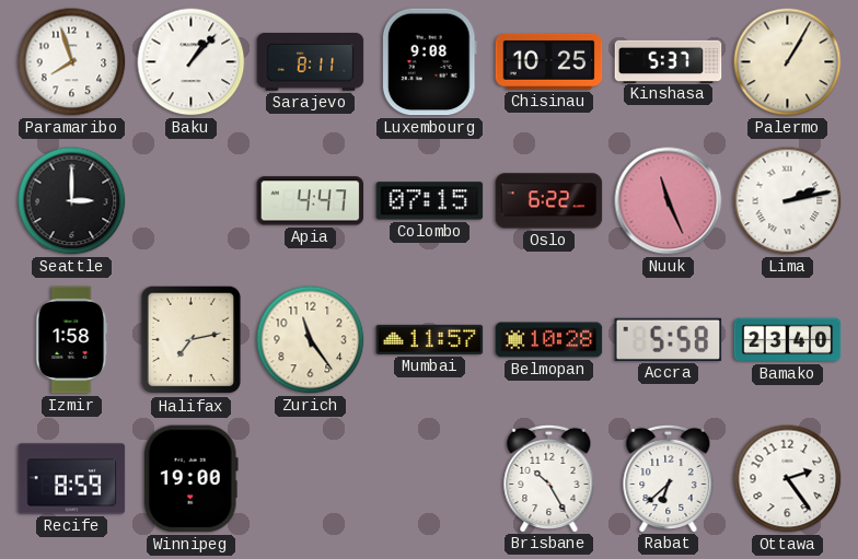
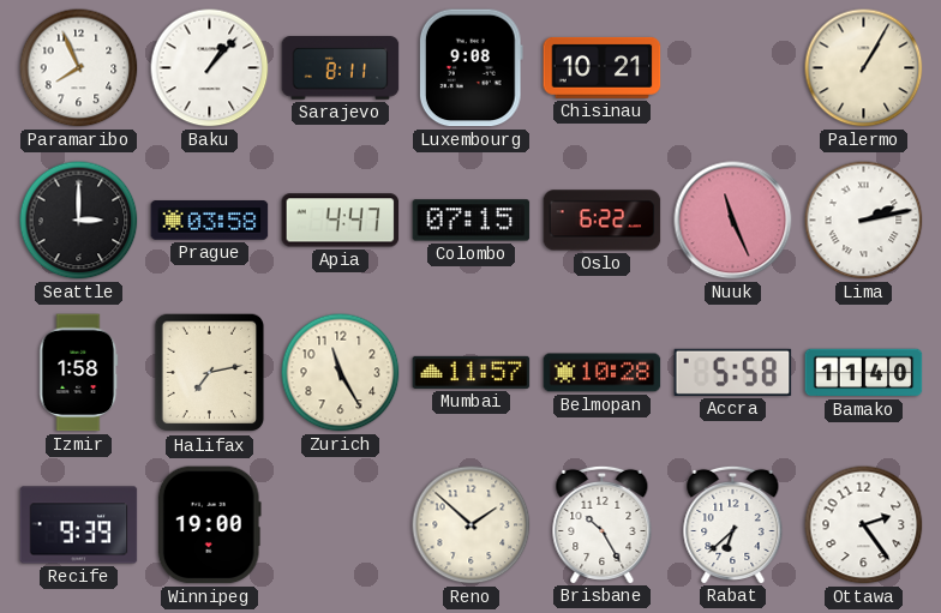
Paramaribo: 7:57 -> 7:56 (79, 68)
Chisinau: 10:25 -> 10:21 (603, 67)
Kinshasa: 5:37 -> none (669, 61)
Prague: none -> 03:58 (210, 221)
Zurich: 11:24 -> 11:25 (341, 373)
Bamako: 23:40 -> 11:40 (864, 373)
Recife: 8:59 -> 9:39 (79, 525)
Reno: none -> 1:52 (472, 525)
